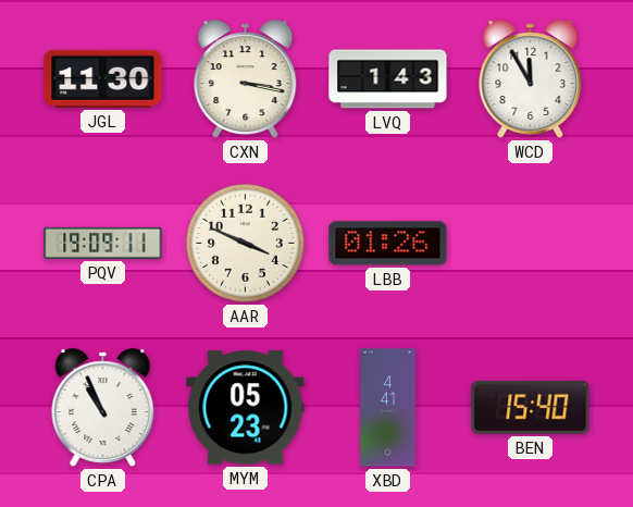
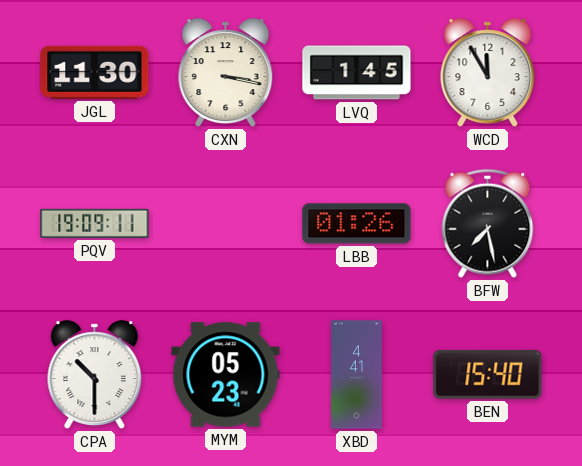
LVQ: 1:43 -> 1:45 (357, 73)
AAR: 3:49 -> none (245, 243)
BFW: none -> 7:28 (488, 223)
CPA: 10:56 -> 10:30 (95, 375)
